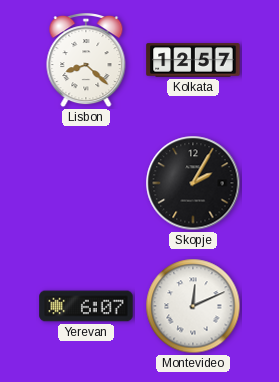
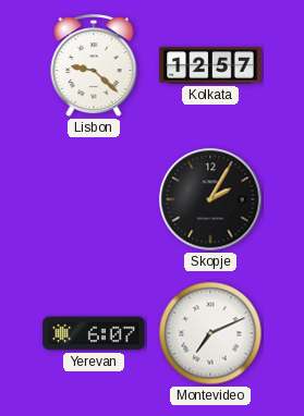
Lisbon: 8:22 -> 9:22 (94, 66)
Montevideo: 12:11 -> 7:11 (210, 333)
